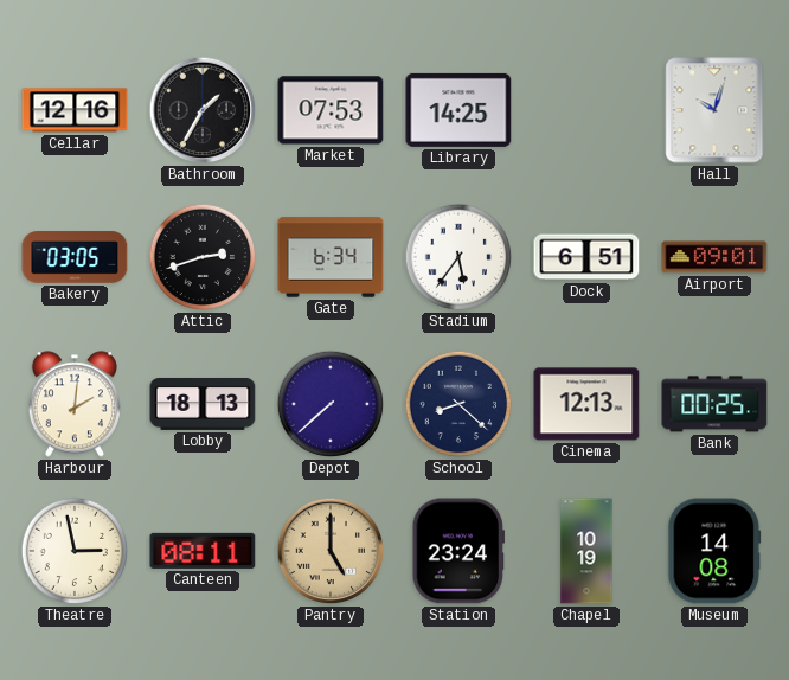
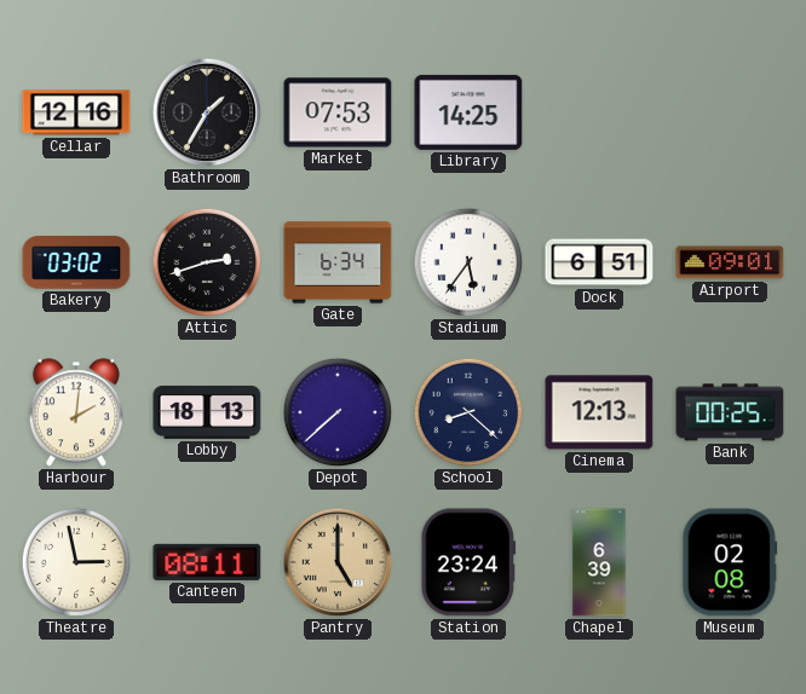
Hall: 10:03 -> none (714, 110)
Bakery: 03:05 -> 03:02 (76, 262)
Chapel: 10:19 -> 6:39 (599, 562)
Museum: 14:08 -> 02:08 (730, 562)
